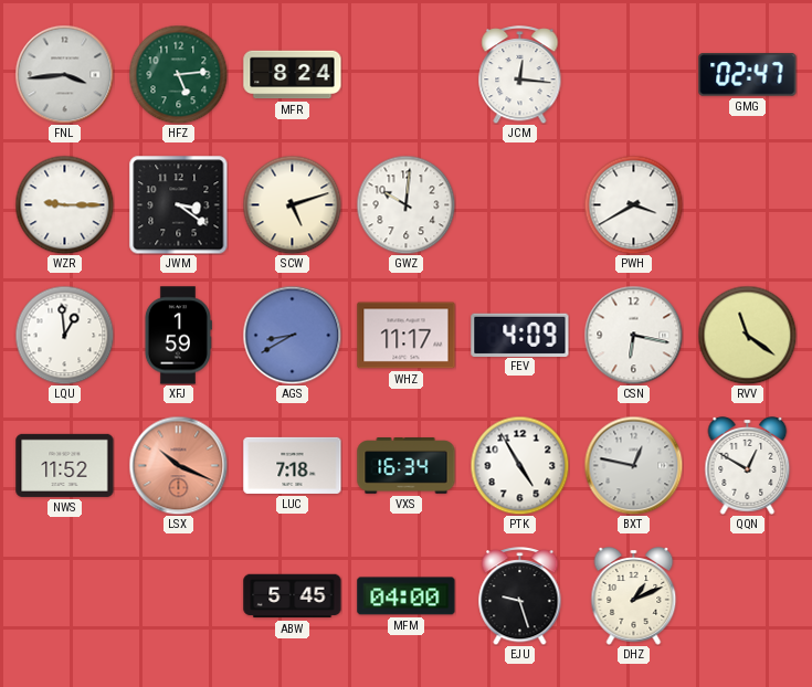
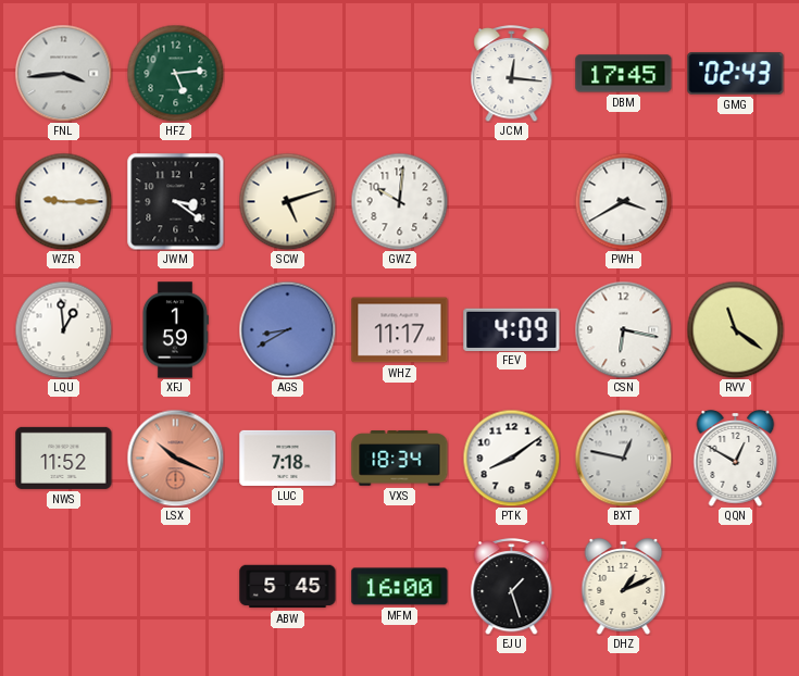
MFR: 8:24 -> none (293, 75)
DBM: none -> 17:45 (624, 74)
GMG: 02:47 -> 02:43 (736, 74)
VXS: 16:34 -> 18:34 (400, 459)
PTK: 4:55 -> 8:09 (511, 458)
MFM: 04:00 -> 16:00 (400, 587)
EJU: 9:27 -> 1:27 (512, 587)
